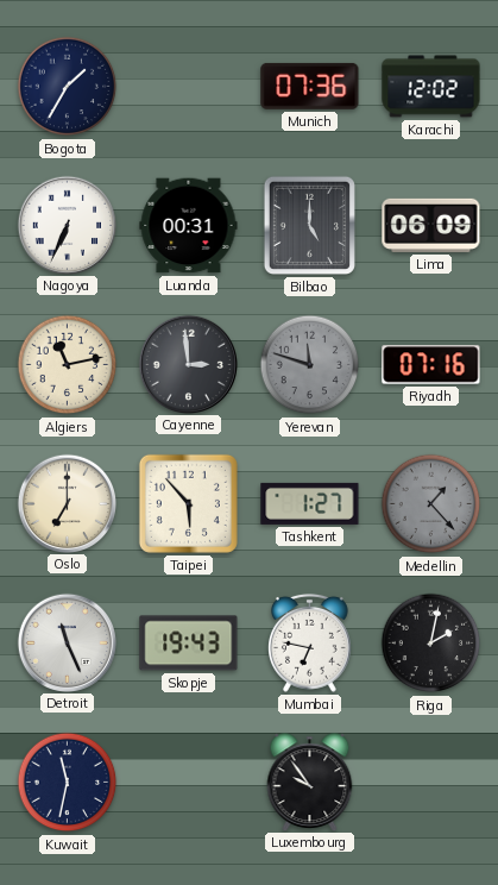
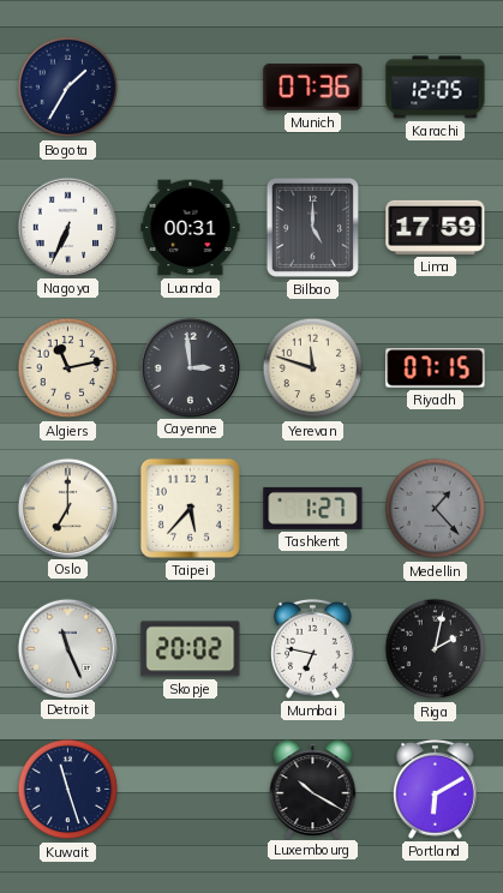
Karachi: 12:02 -> 12:05 (436, 88)
Lima: 06:09 -> 17:59 (436, 227)
Yerevan dial: grey -> cream (313, 368)
Riyadh: 07:16 -> 07:15 (436, 368)
Taipei: 5:53 -> 5:37 (190, 508)
Skopje: 19:43 -> 20:02 (191, 649)
Kuwait: 11:32 -> 11:27 (68, 790)
Luxembourg: 9:54 -> 10:20 (313, 789)
Portland: none -> 6:10 (436, 789)
